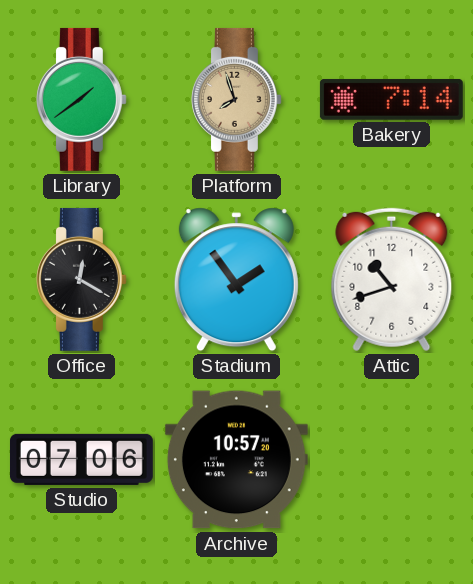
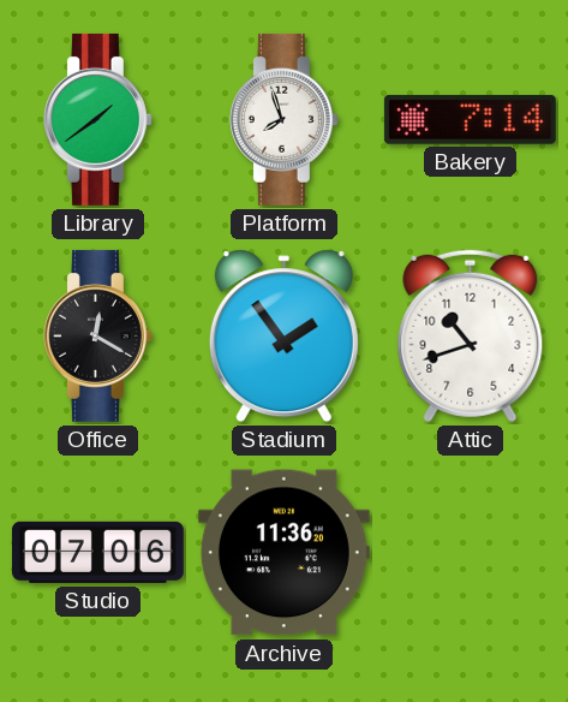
Platform dial: champagne -> white (283, 119)
Archive: 10:57 -> 11:36 (283, 553)
